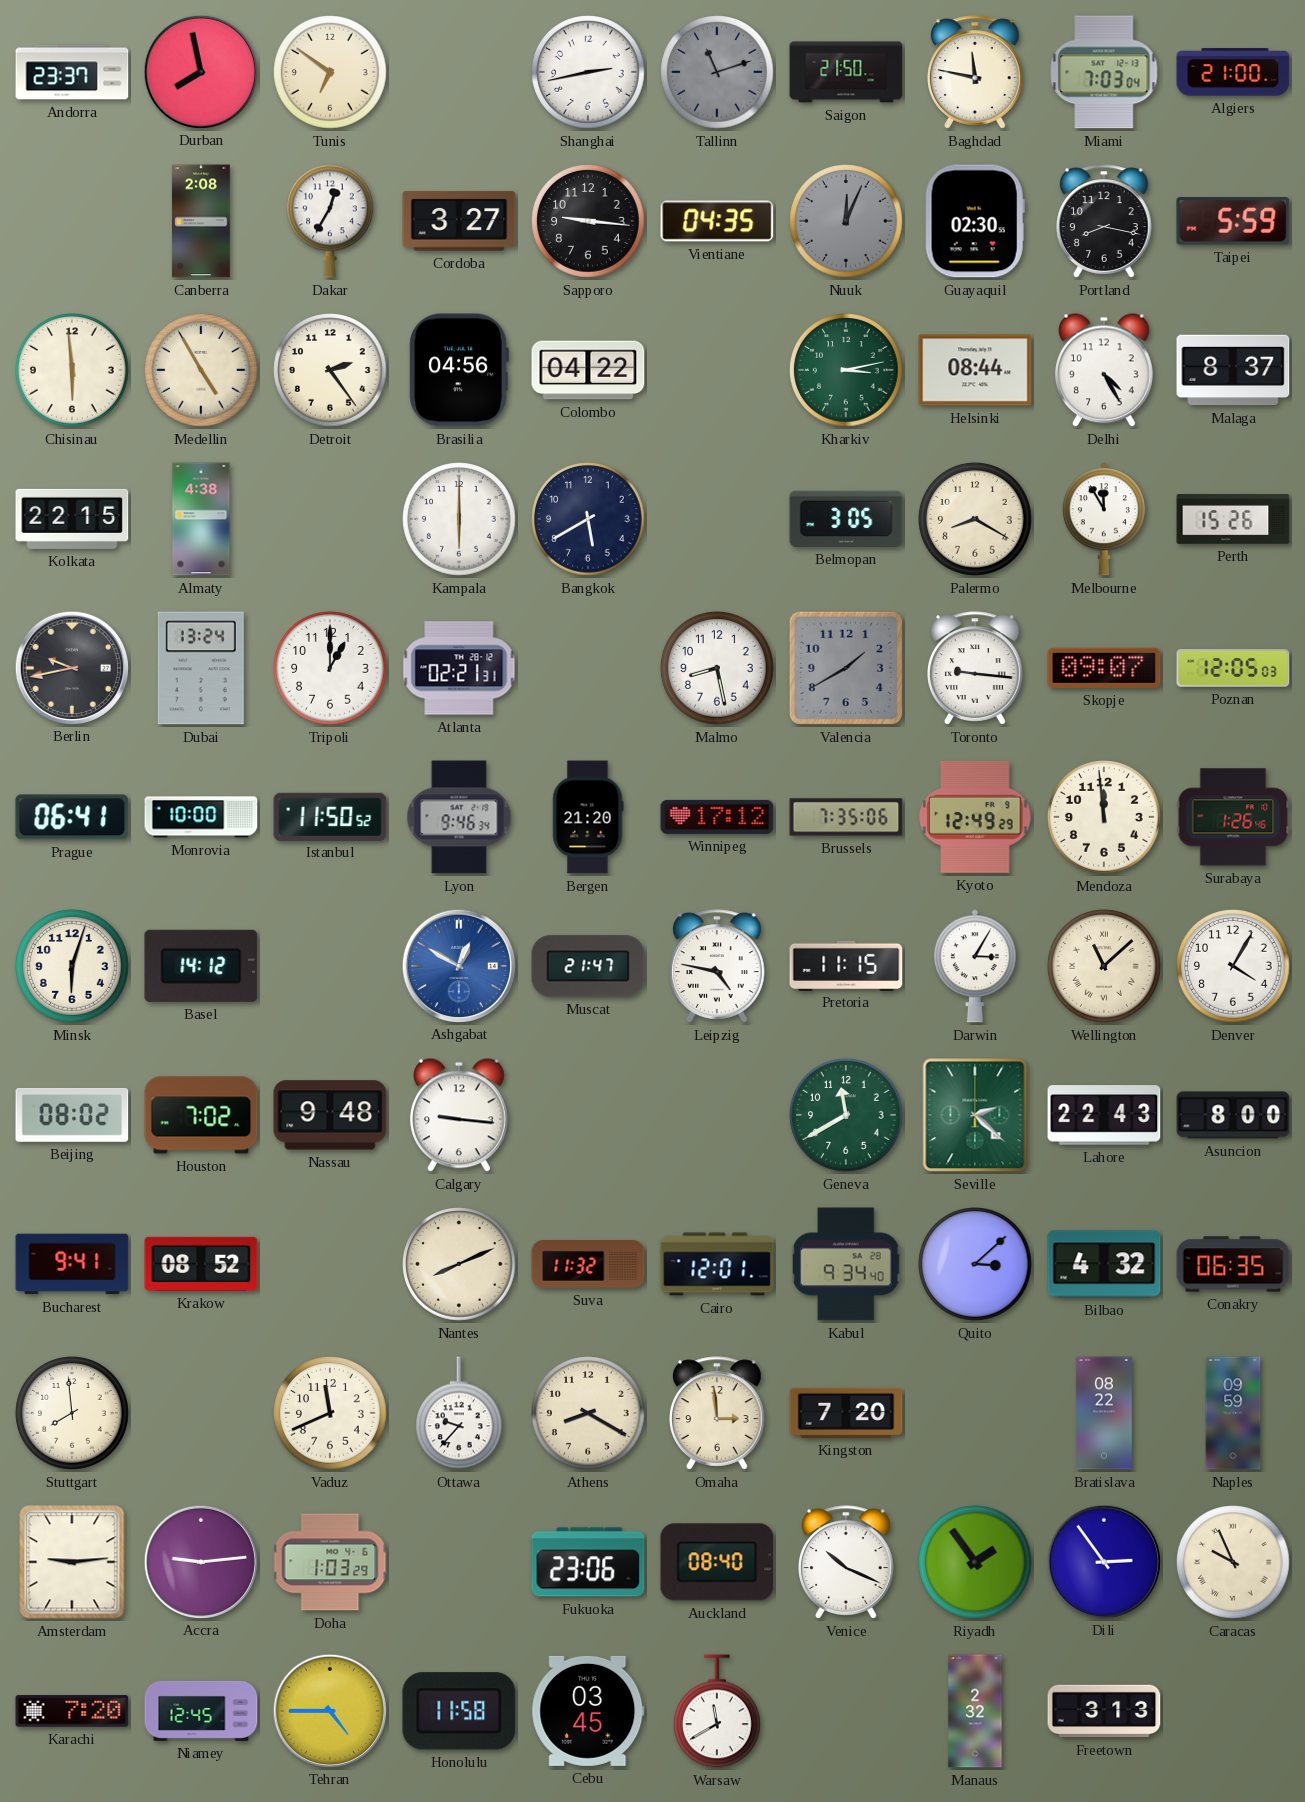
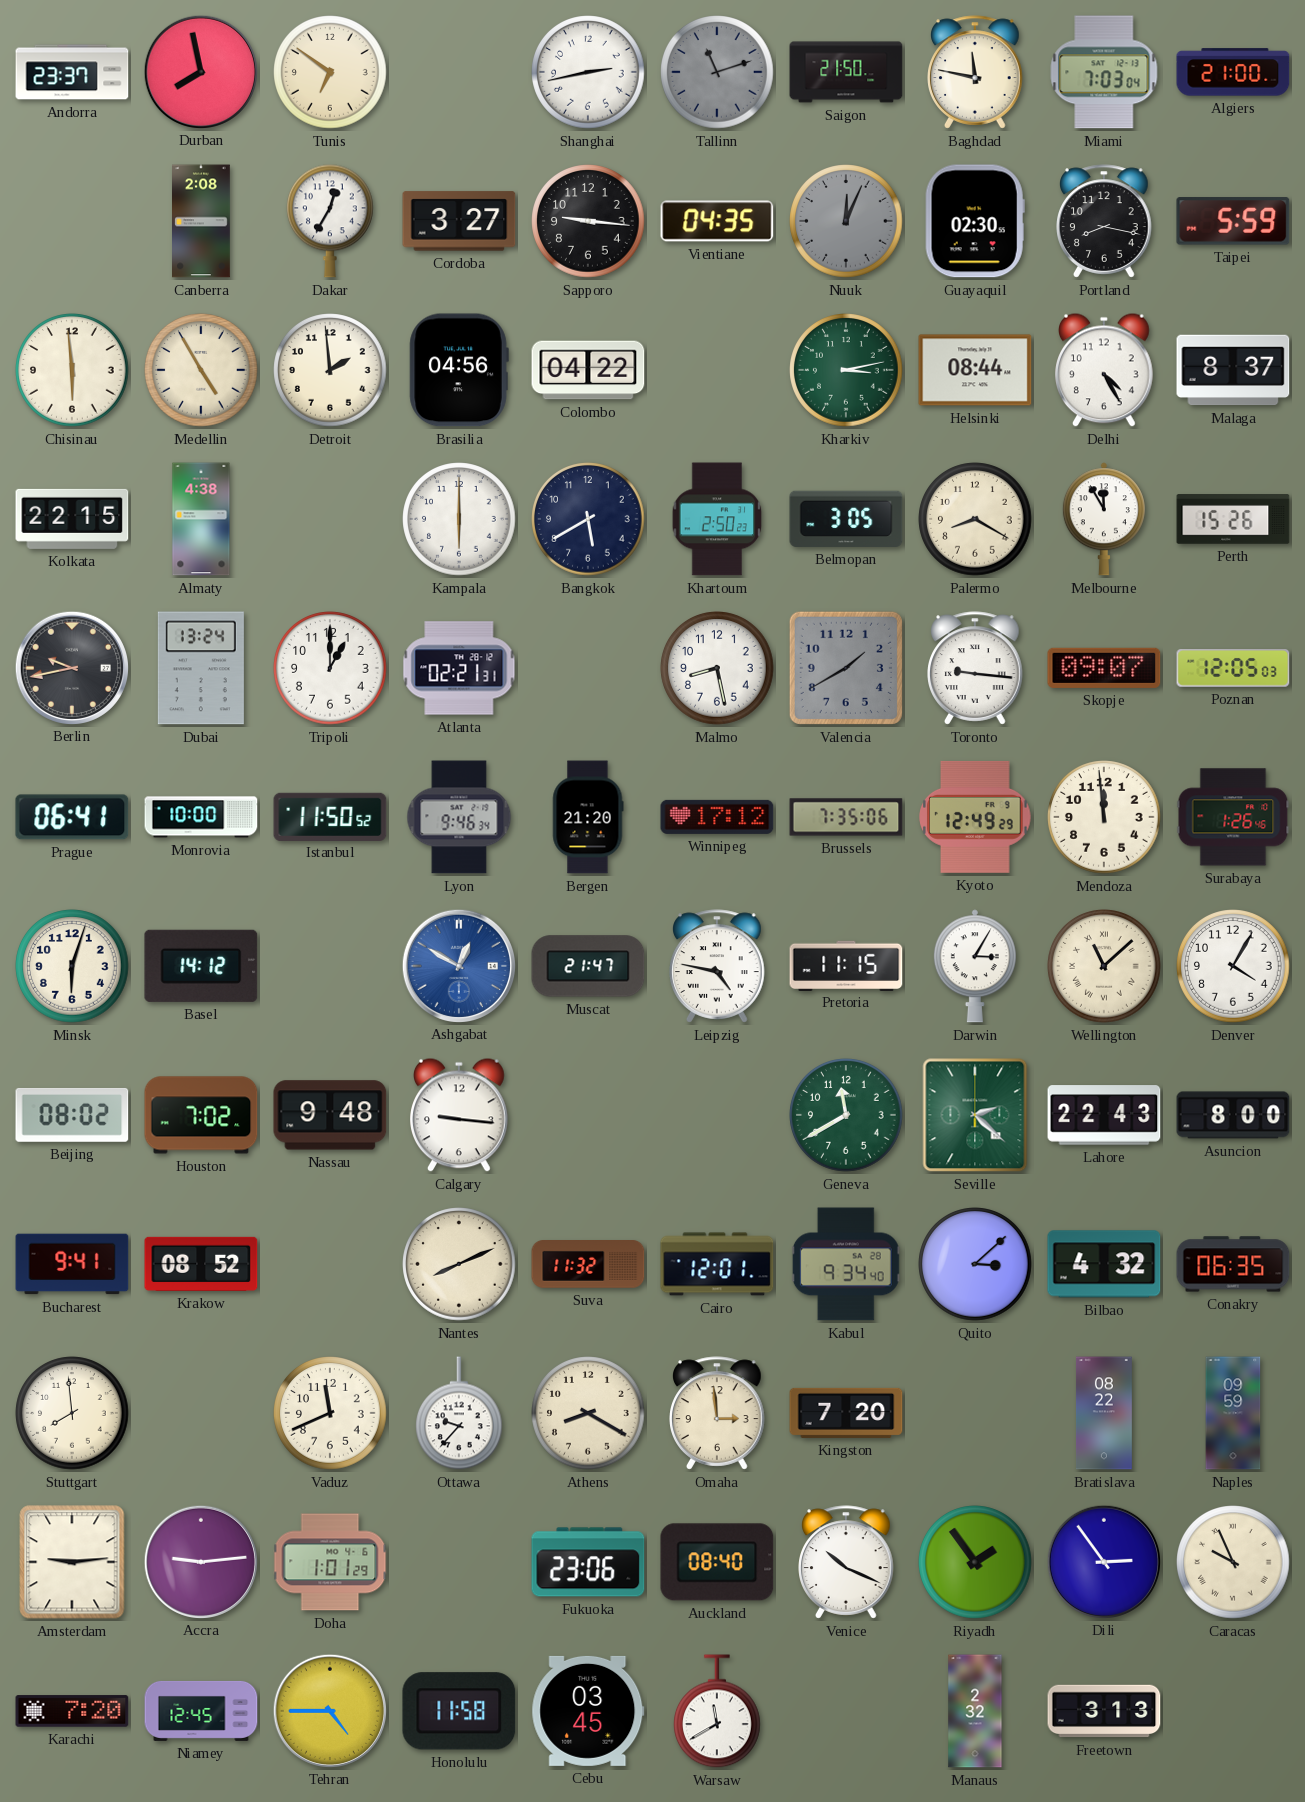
Detroit: 2:24 -> 1:59 (330, 370)
Khartoum: none -> 2:50 (717, 519)
Doha: 1:03 -> 1:01 (330, 1562)
